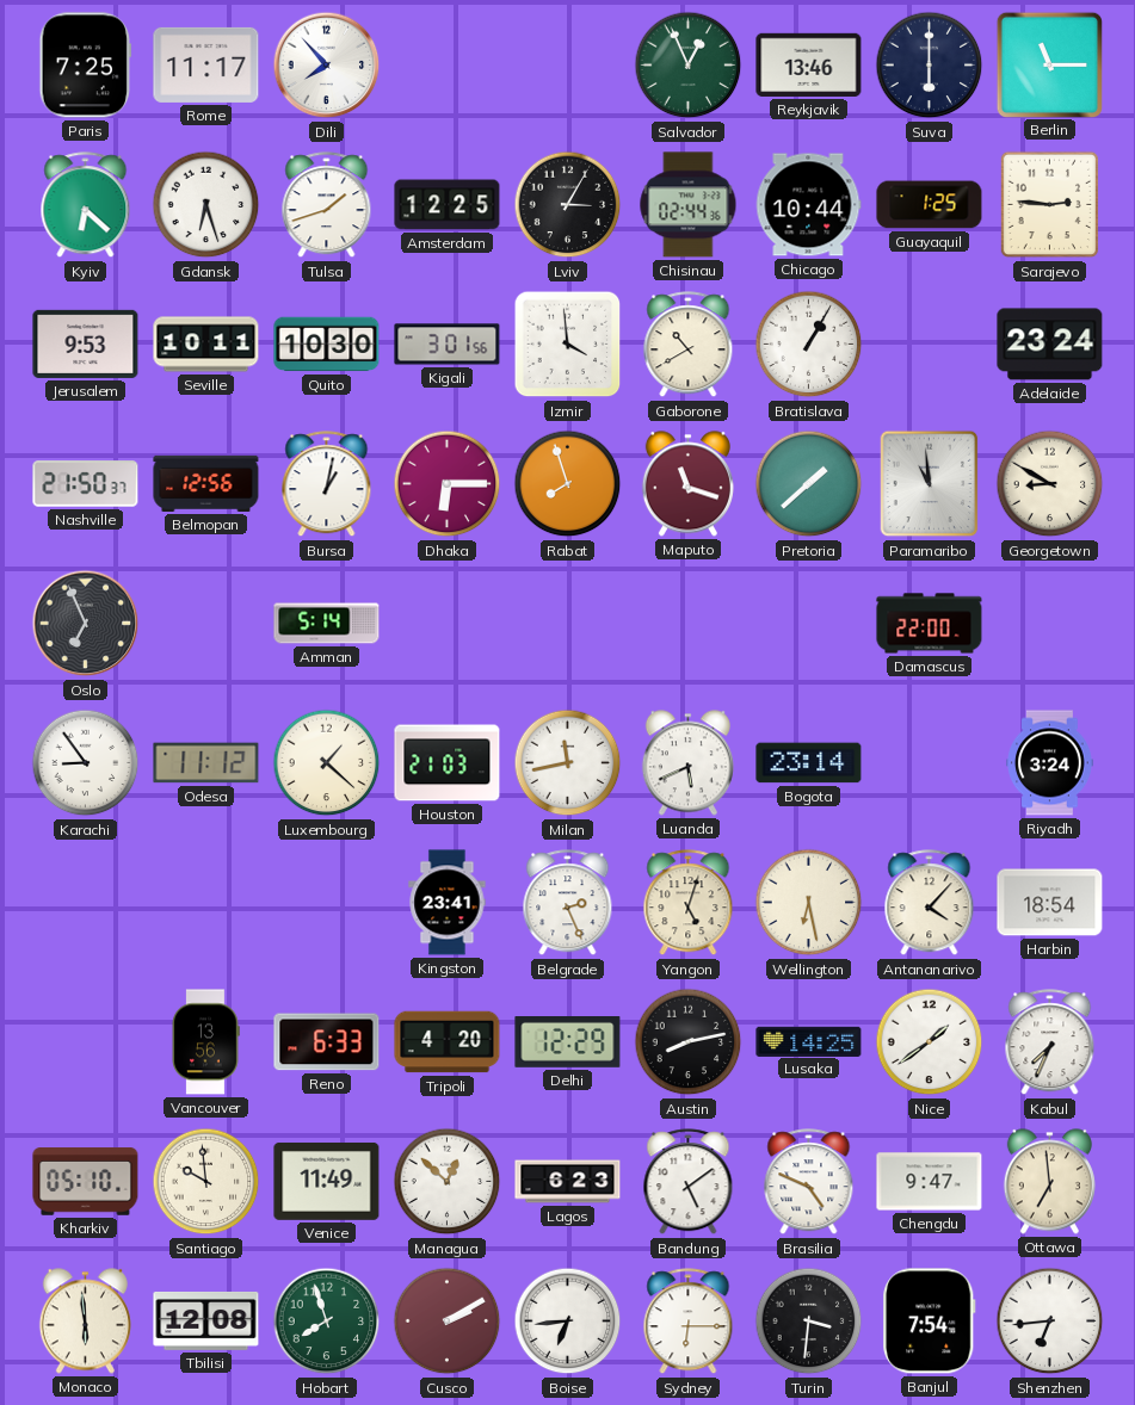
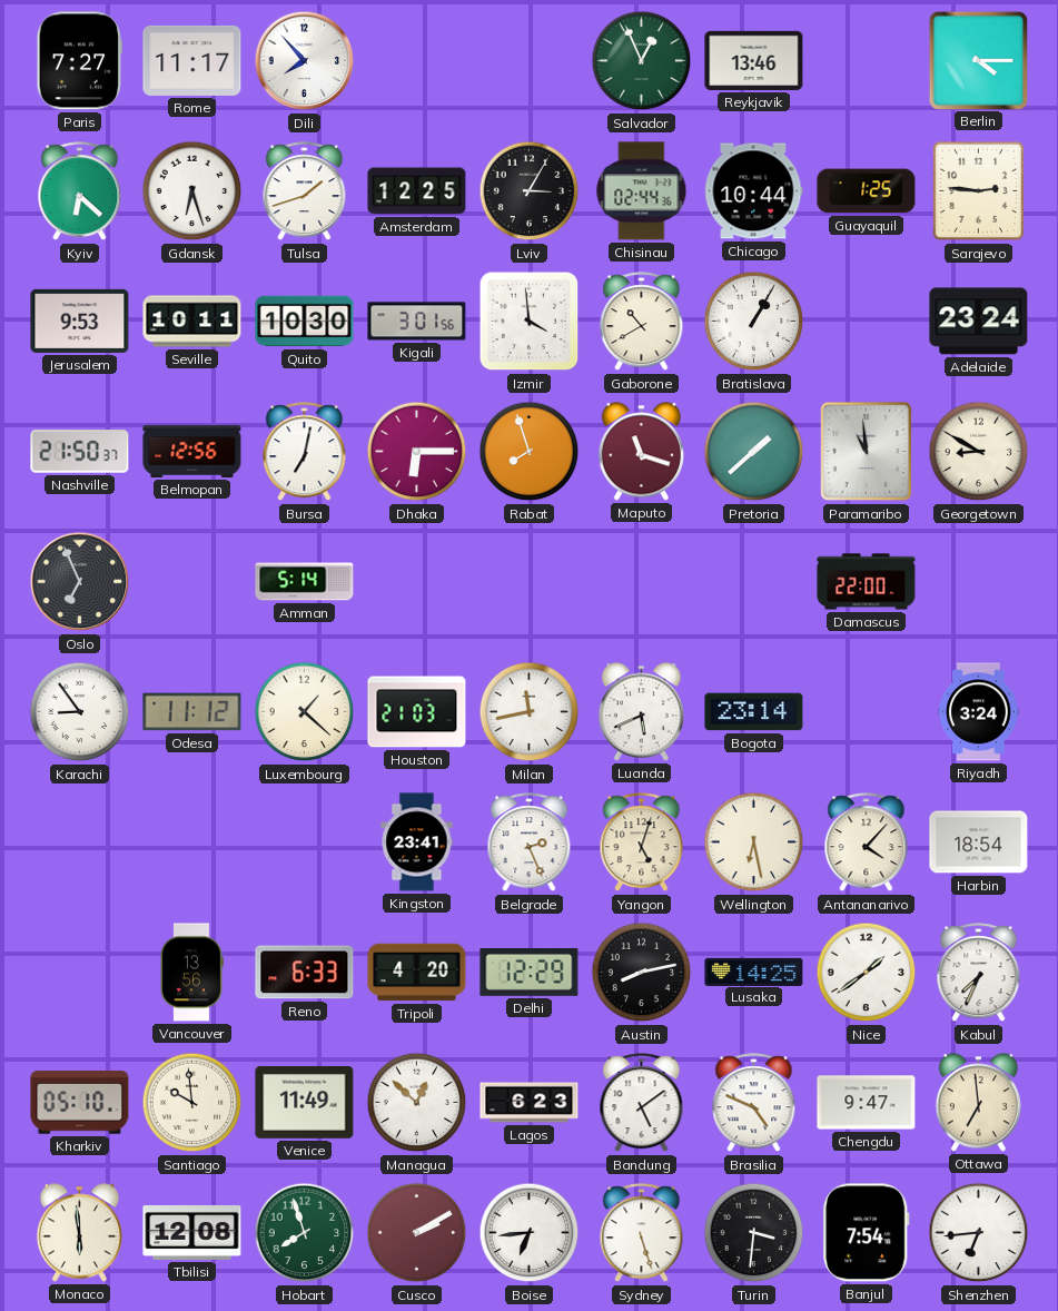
Paris: 7:25 -> 7:27 (79, 61)
Suva: 6:00 -> none (930, 66)
Berlin: 11:15 -> 4:15 (978, 60)
Bursa: 1:02 -> 7:02 (305, 452)
Sydney: 6:15 -> 5:27 (642, 1233)
